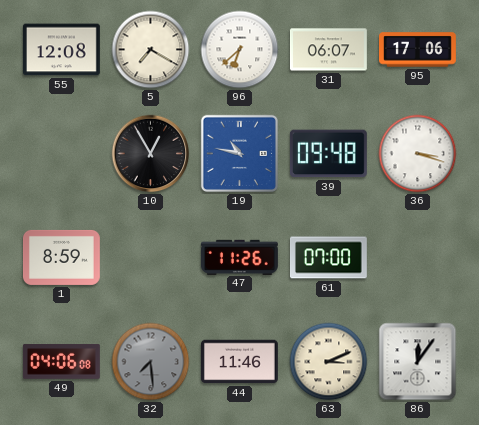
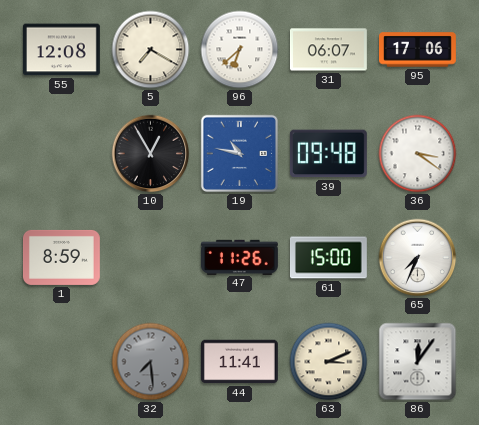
36: 3:18 -> 3:21 (418, 154)
61: 07:00 -> 15:00 (328, 258)
65: none -> 7:34 (418, 258)
49: 04:06 -> none (61, 362)
44: 11:46 -> 11:41 (239, 362)
